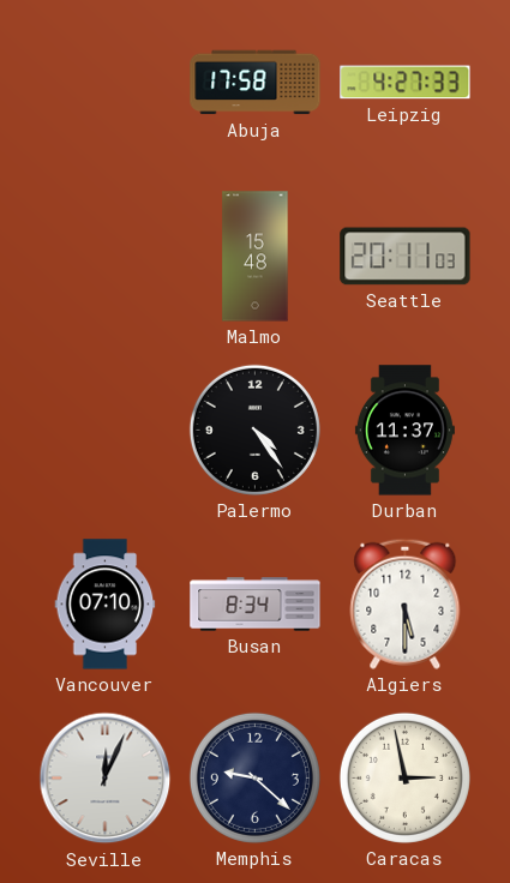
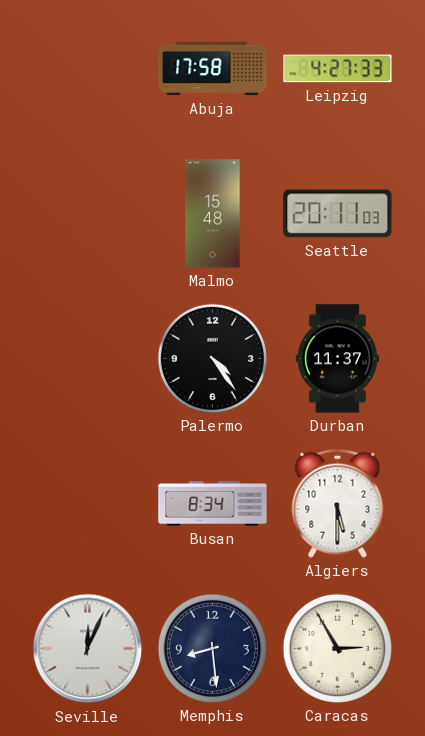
Vancouver: 07:10 -> none (106, 605)
Memphis: 9:22 -> 8:29 (212, 648)
Caracas: 2:58 -> 2:55 (337, 648)
